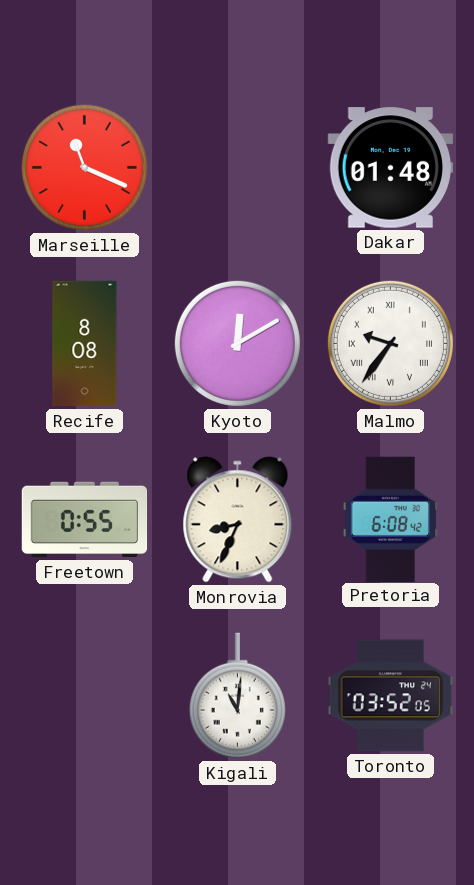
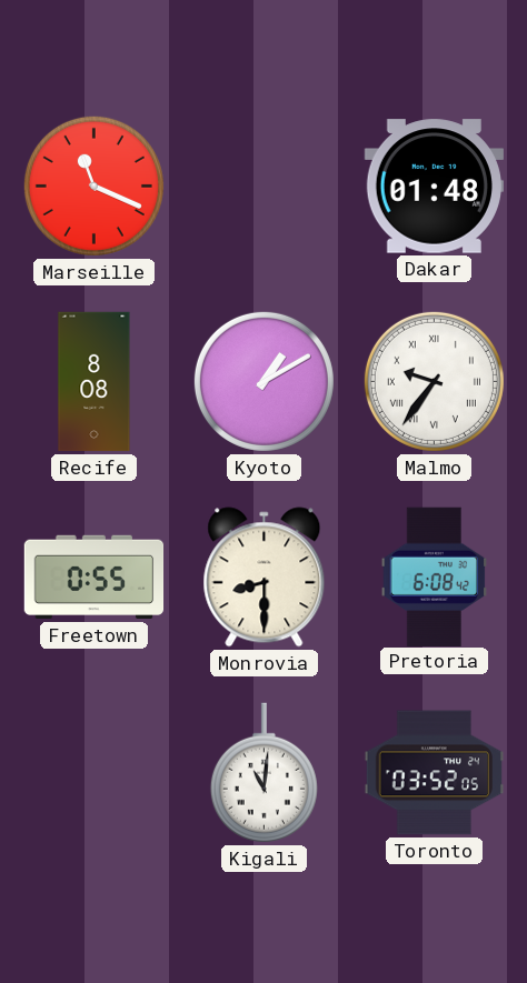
Kyoto: 12:10 -> 1:10 (263, 381)
Monrovia: 8:34 -> 8:30 (265, 578)
